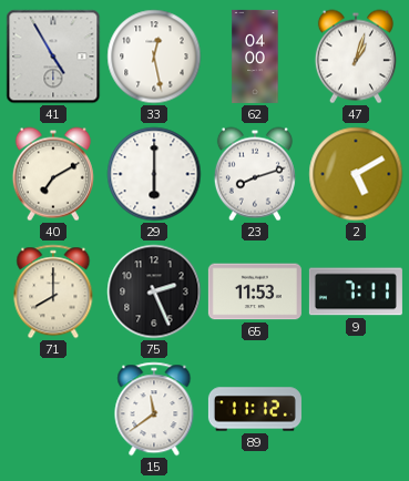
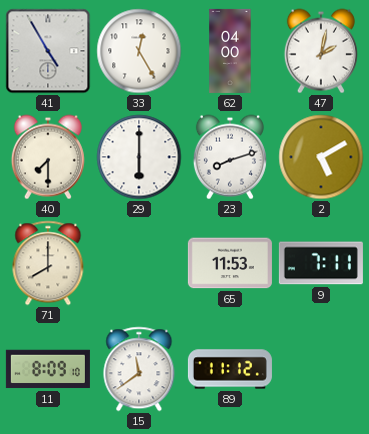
33: 12:28 -> 12:25 (139, 51)
47: 1:03 -> 2:02 (321, 51)
40: 7:10 -> 7:30 (48, 157)
75: 2:26 -> none (154, 291)
11: none -> 8:09 (48, 369)
